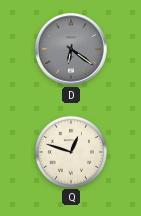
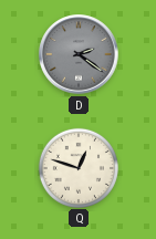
D: 6:21 -> 2:21 (79, 54)
